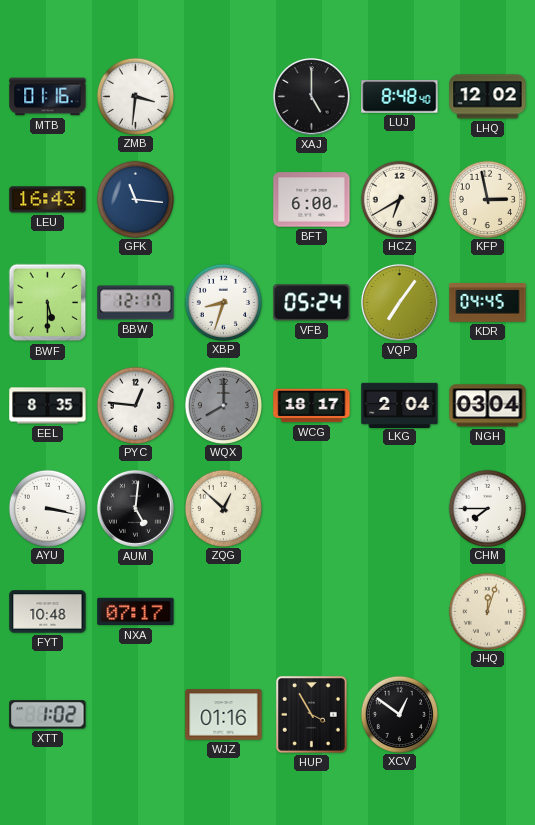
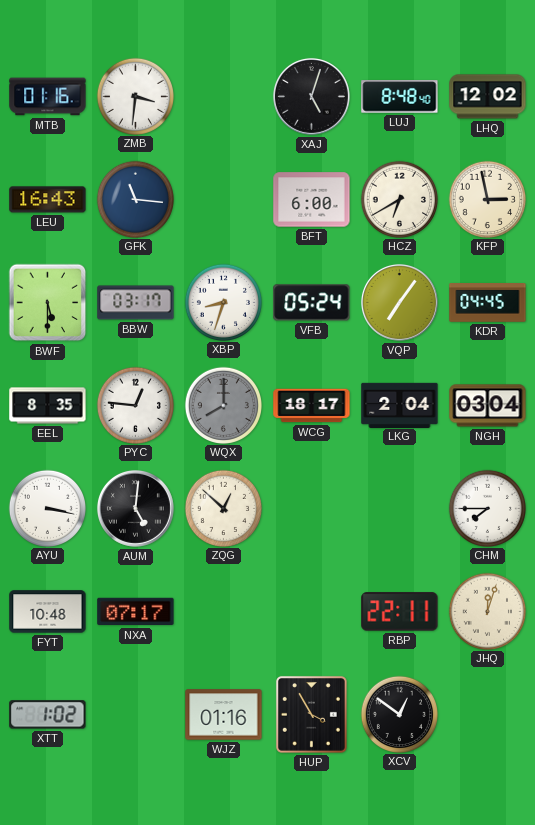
XAJ: 5:00 -> 5:03 (311, 96)
BBW: 12:17 -> 03:17 (136, 303)
RBP: none -> 22:11 (400, 612)
